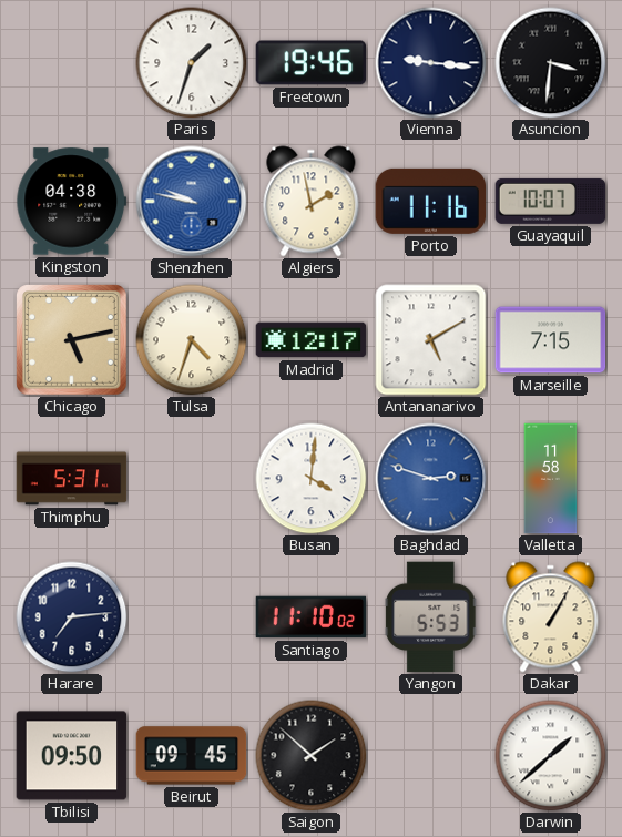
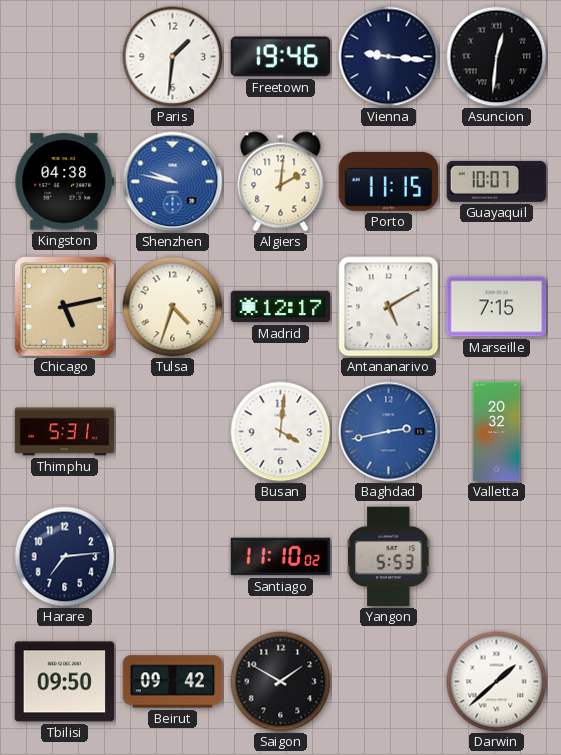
Paris: 1:33 -> 1:31 (173, 57)
Asuncion: 3:31 -> 12:31 (497, 57)
Algiers: 1:58 -> 2:01 (281, 182)
Porto: 11:16 -> 11:15 (389, 181)
Baghdad: 2:48 -> 2:43 (389, 432)
Valletta: 11:58 -> 20:32 (497, 432)
Dakar: 1:05 -> none (551, 617)
Beirut: 09:45 -> 09:42 (173, 682)
Saigon: 1:52 -> 1:50 (281, 682)
